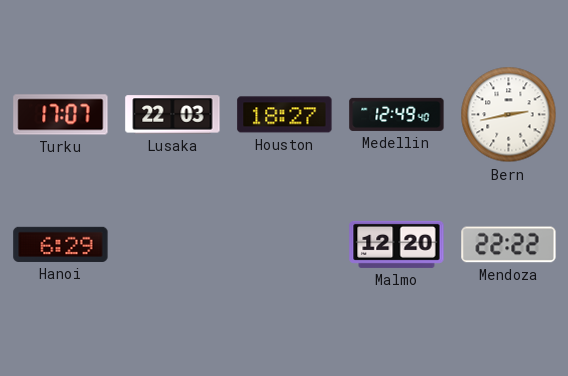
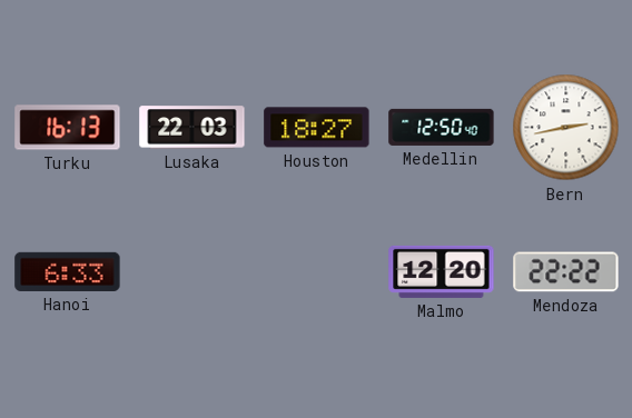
Turku: 17:07 -> 16:13 (68, 128)
Medellin: 12:49 -> 12:50 (442, 127)
Hanoi: 6:29 -> 6:33 (68, 271)
